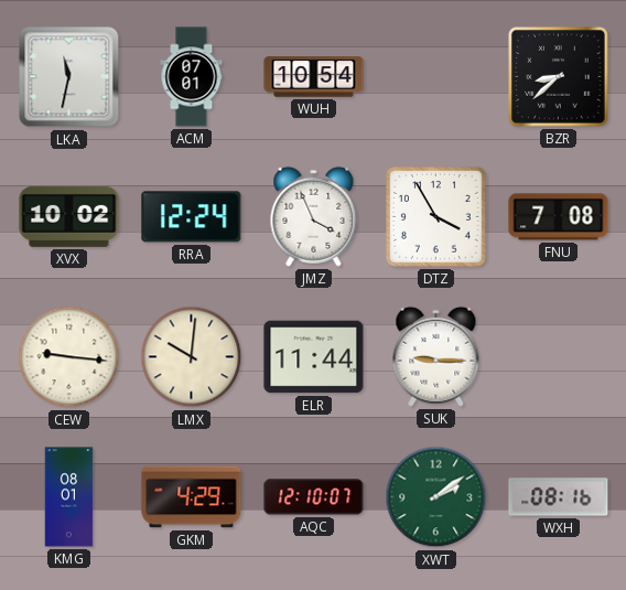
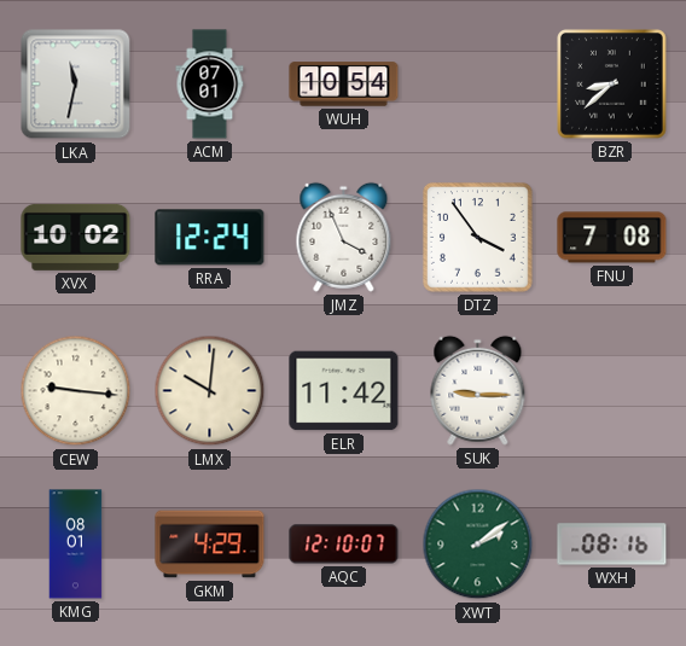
DTZ: 3:55 -> 3:54 (478, 238)
ELR: 11:44 -> 11:42 (344, 391)
